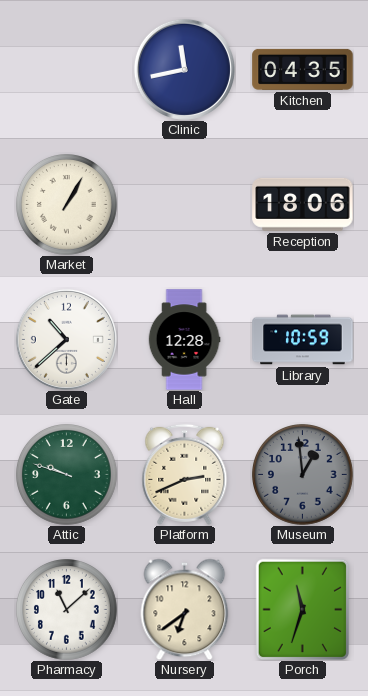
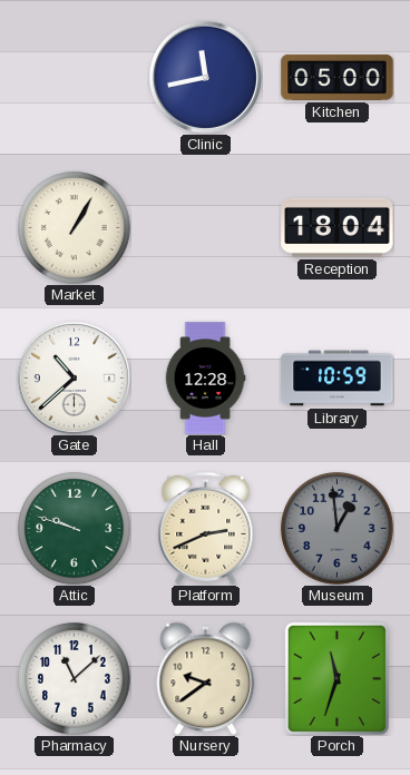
Kitchen: 04:35 -> 05:00 (338, 77)
Reception: 18:06 -> 18:04 (338, 227)
Nursery: 6:39 -> 9:39 (206, 678)
